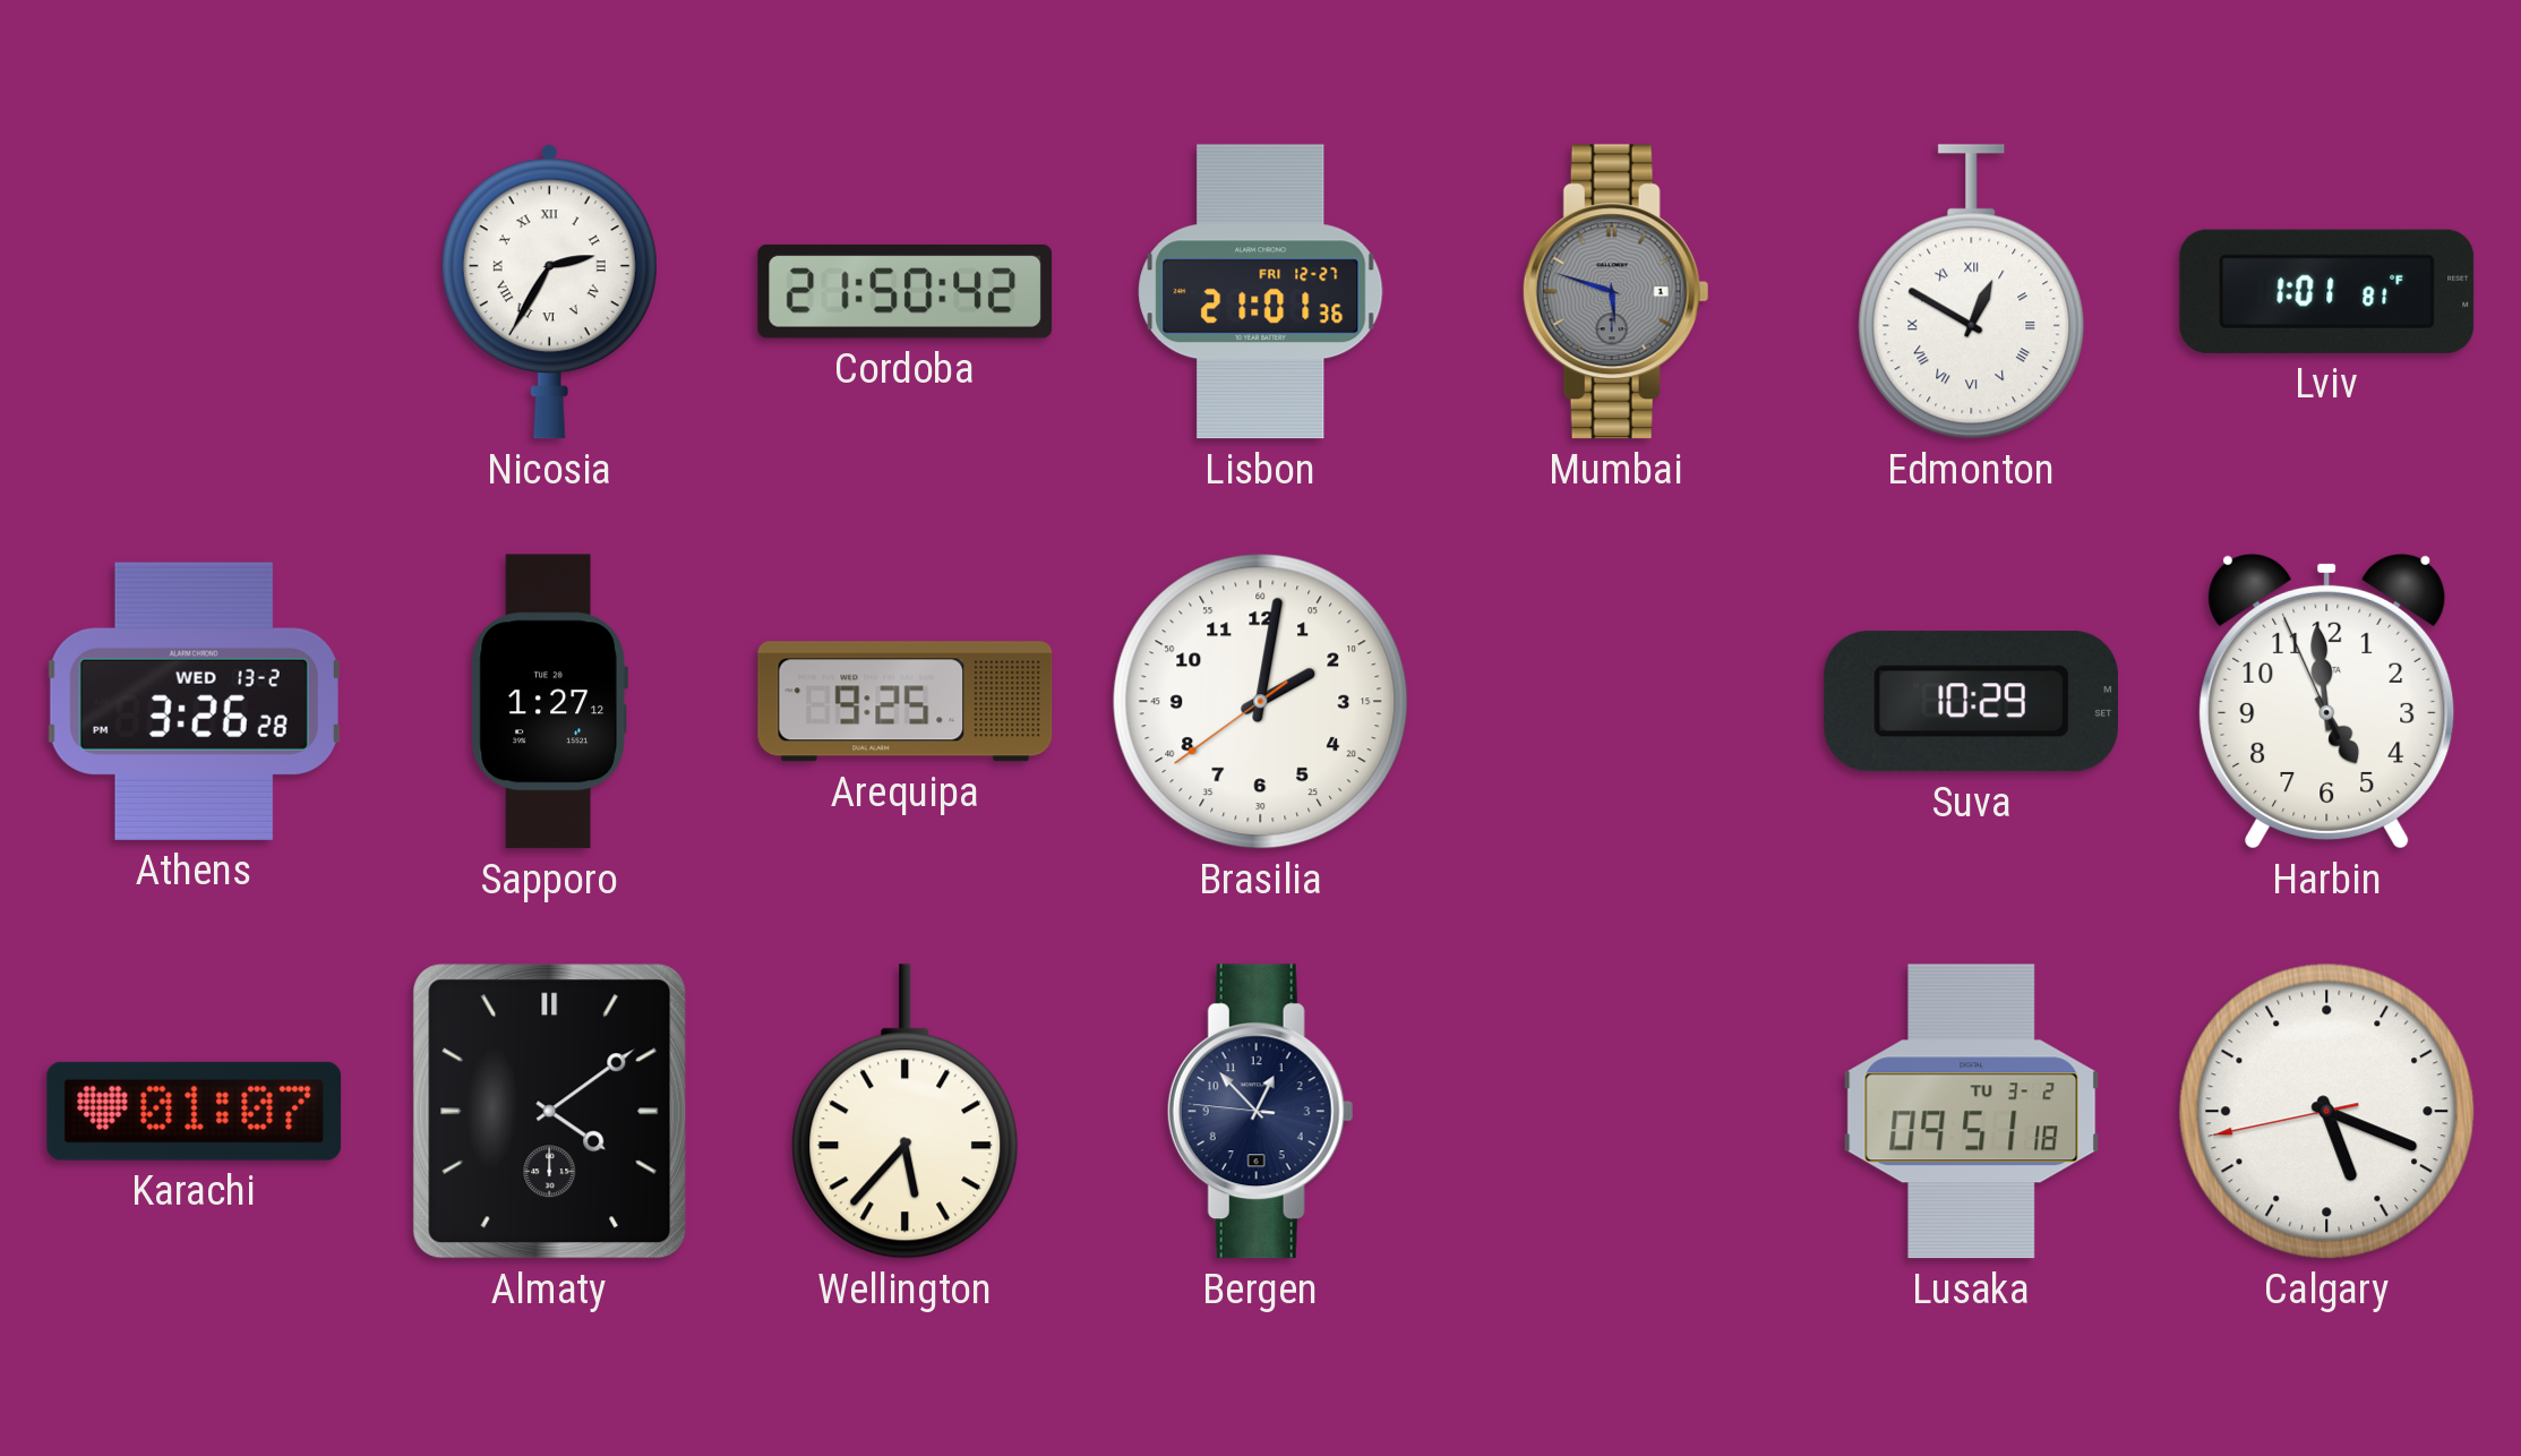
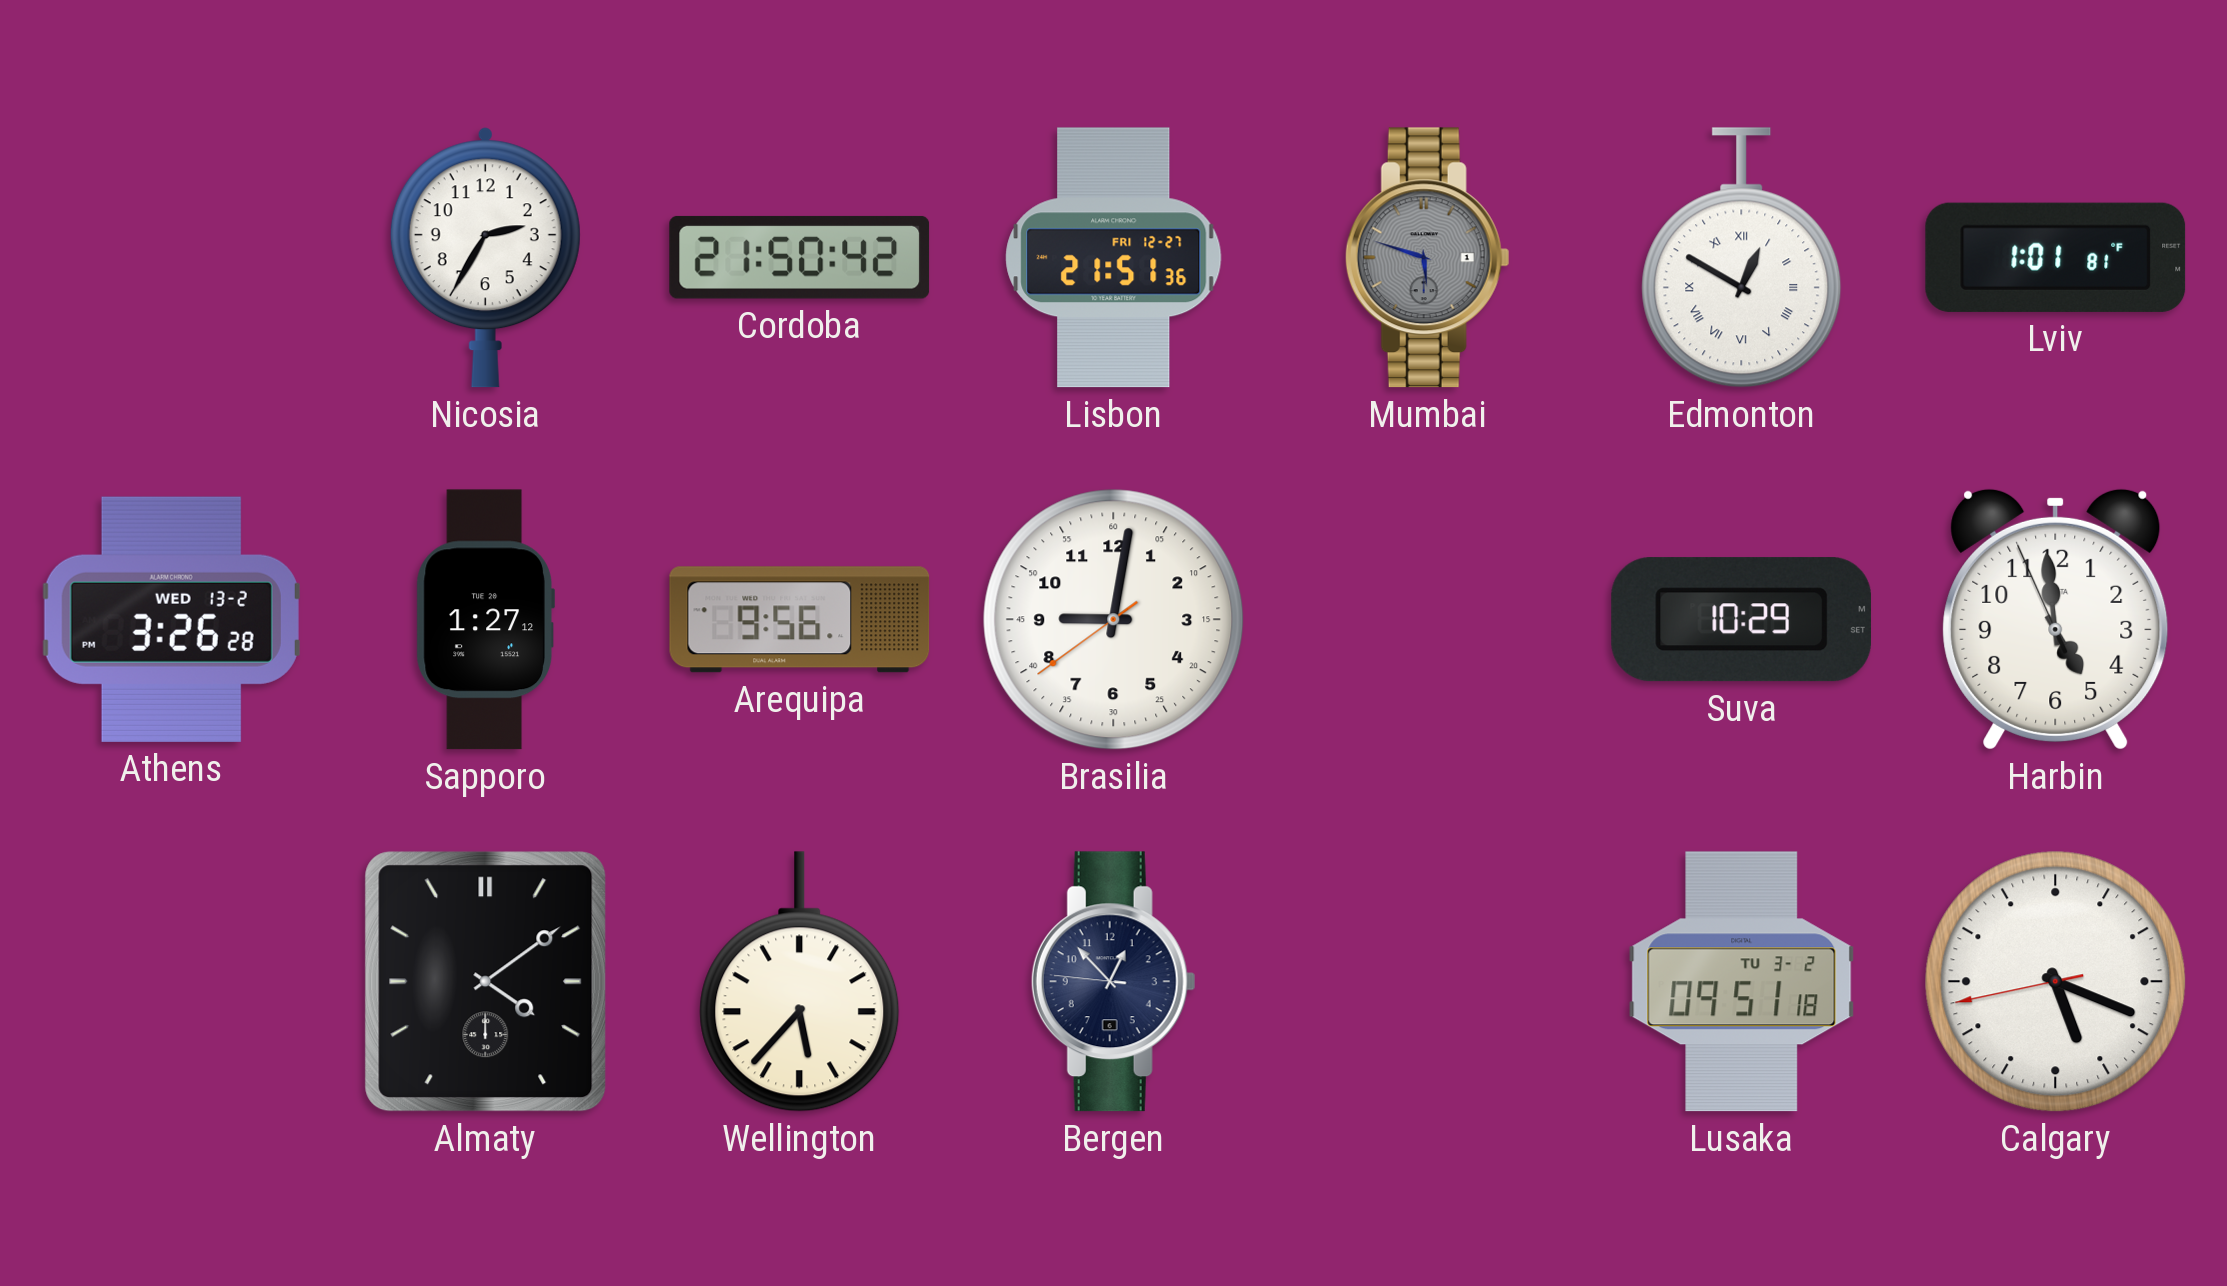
Nicosia numerals: Roman -> Arabic (485, 258)
Lisbon: 21:01 -> 21:51 (1114, 258)
Arequipa: 9:25 -> 9:56 (800, 620)
Brasilia: 2:01 -> 9:01 (1114, 620)
Karachi: 01:07 -> none (195, 1111)
